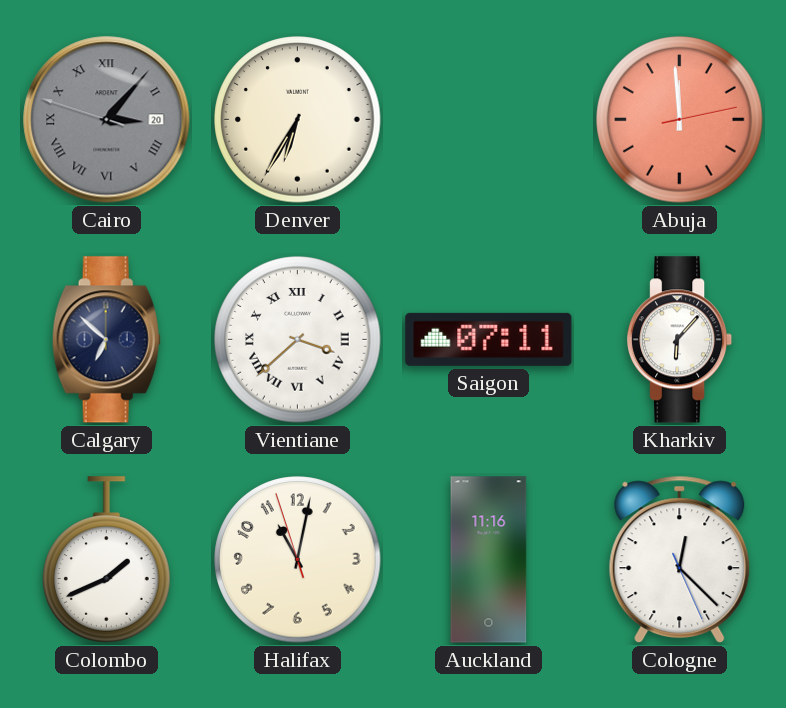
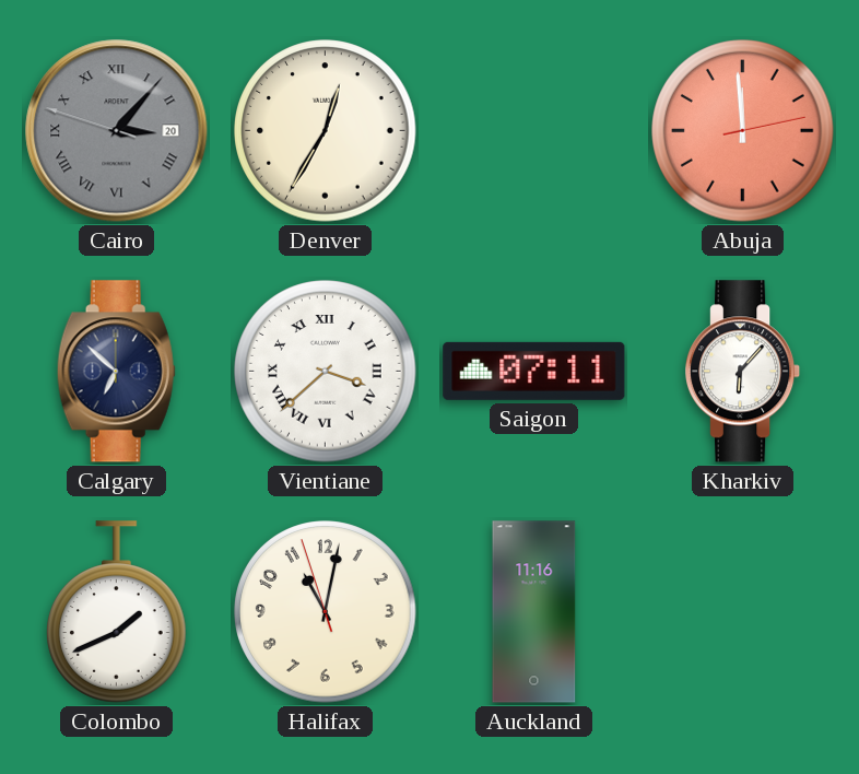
Denver: 6:35 -> 12:35 (326, 131)
Cologne: 12:22 -> none (680, 560)
